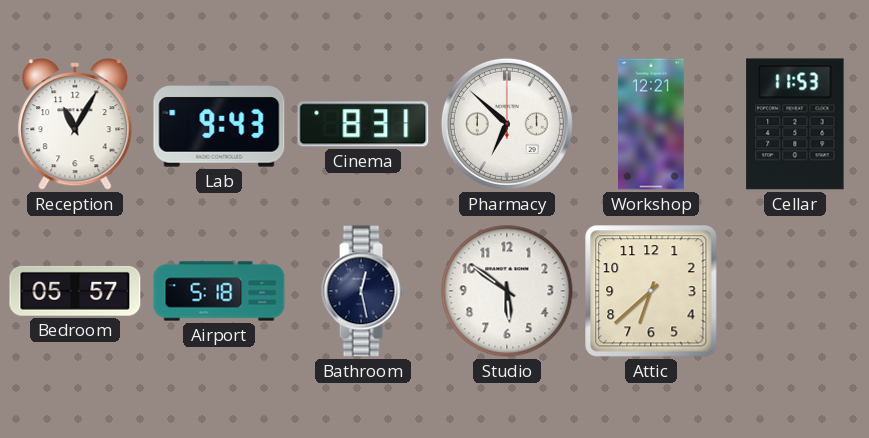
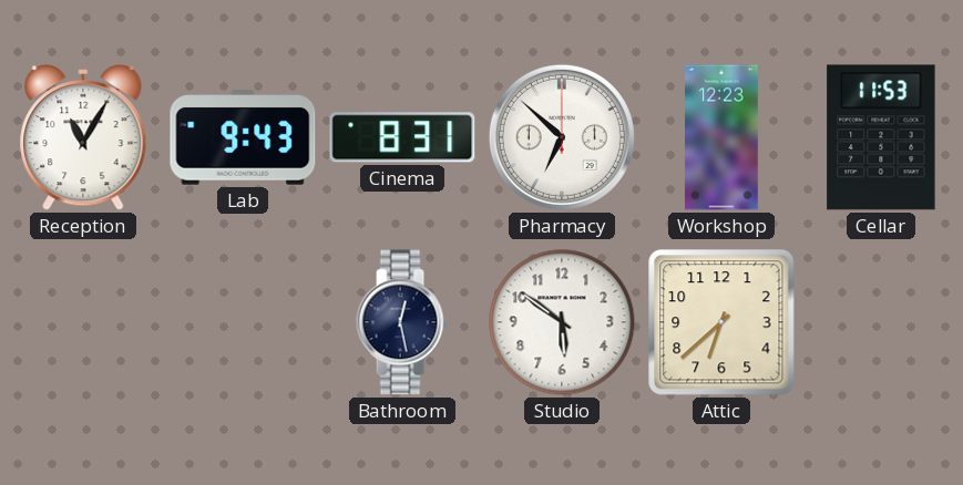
Workshop: 12:21 -> 12:23 (723, 137)
Bedroom: 05:57 -> none (75, 291)
Airport: 5:18 -> none (219, 291)
